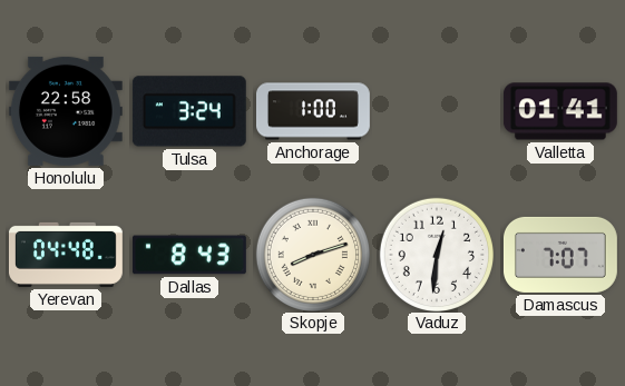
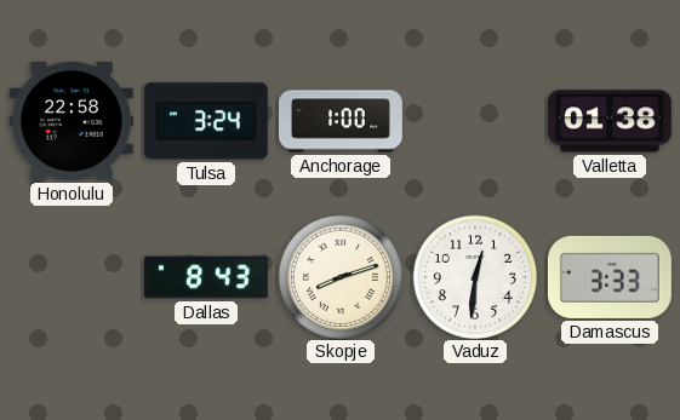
Valletta: 01:41 -> 01:38 (610, 121)
Yerevan: 04:48 -> none (66, 255)
Damascus: 7:07 -> 3:33 (610, 277)
